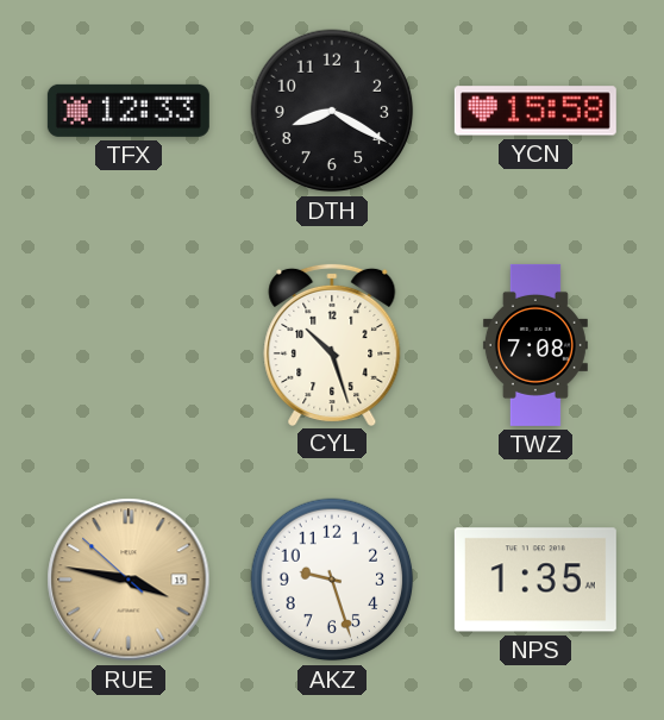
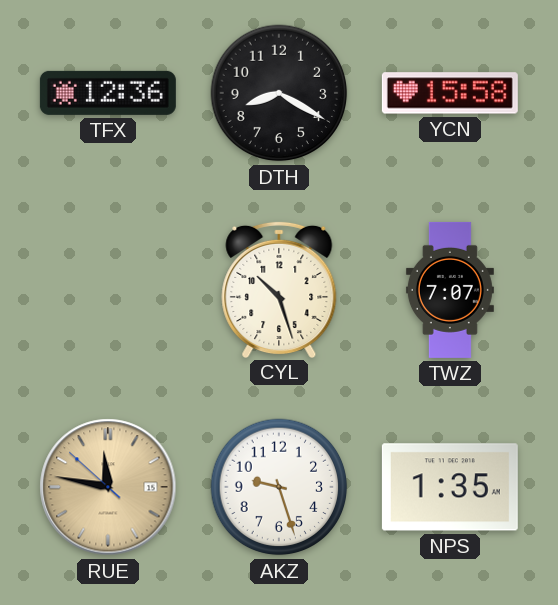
TFX: 12:33 -> 12:36 (108, 93)
TWZ: 7:08 -> 7:07 (450, 290)
RUE: 3:46 -> 11:46 (108, 487)
